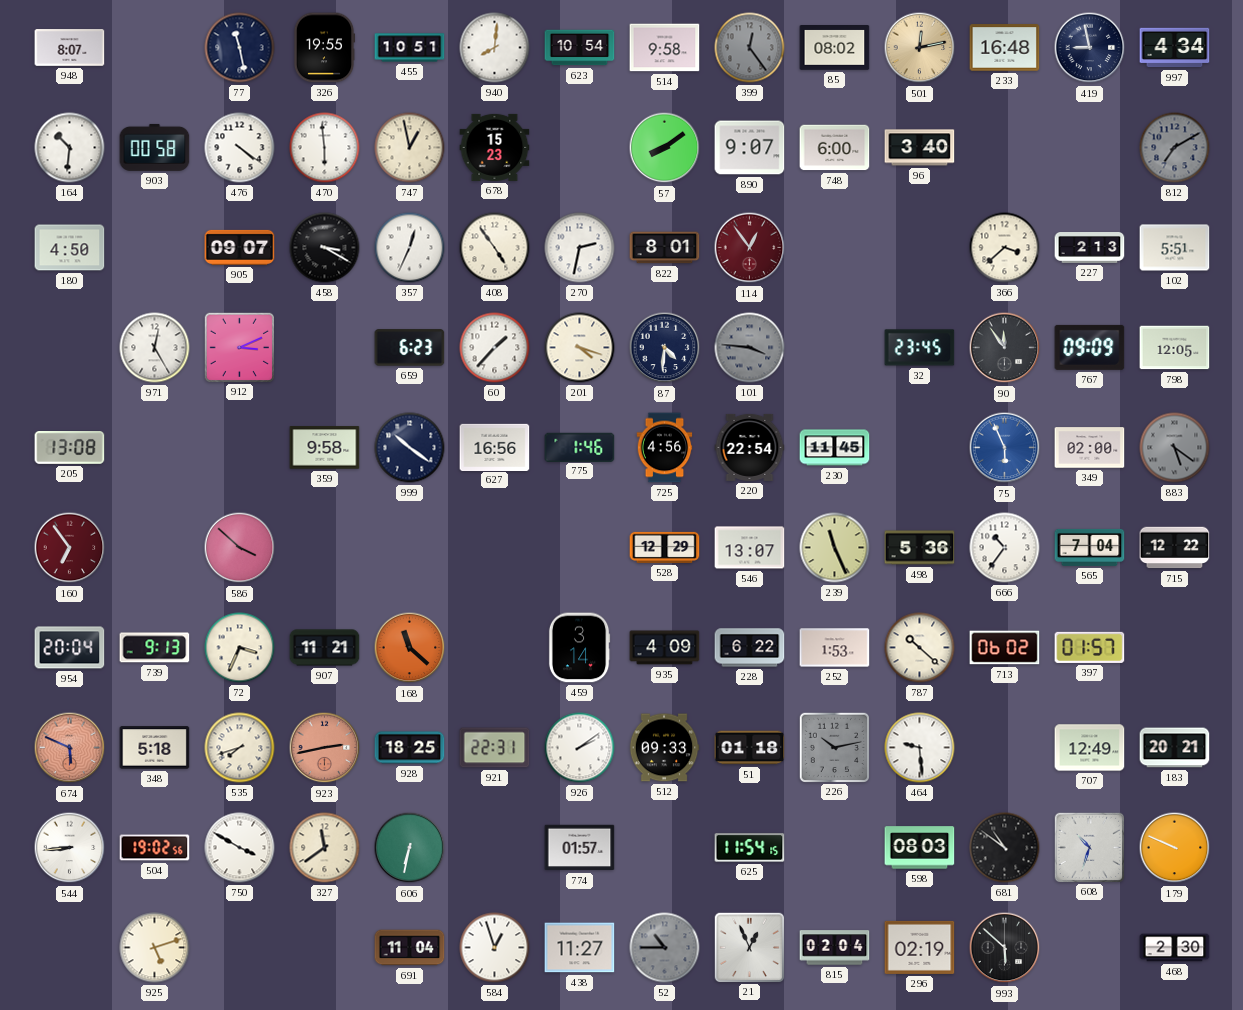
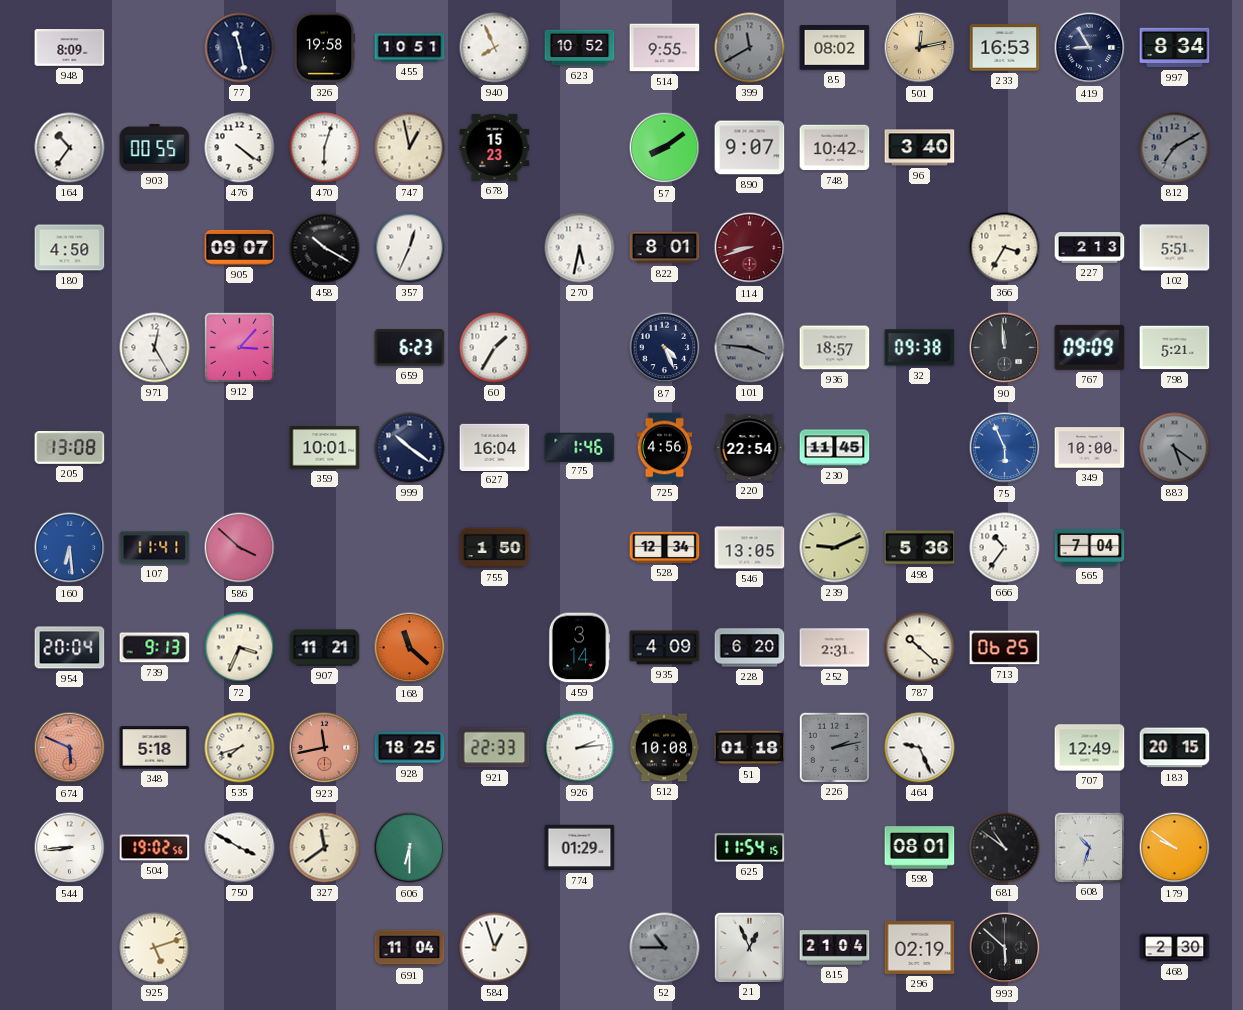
948: 8:07 -> 8:09 (70, 48)
326: 19:55 -> 19:58 (324, 48)
940: 8:01 -> 7:56 (495, 48)
623: 10:54 -> 10:52 (580, 48)
514: 9:58 -> 9:55 (665, 48)
399: 12:24 -> 11:40 (750, 48)
233: 16:48 -> 16:53 (1005, 48)
419: 8:58 -> 8:55 (1090, 48)
997: 4:34 -> 8:34 (1175, 48)
164: 10:31 -> 10:36 (70, 148)
903: 00:58 -> 00:55 (155, 147)
470: 5:59 -> 6:03 (325, 148)
748: 6:00 -> 10:42 (835, 148)
458: 3:20 -> 10:20 (325, 248)
408: 4:54 -> none (495, 248)
270: 2:32 -> 5:32 (580, 248)
114: 12:54 -> 8:42 (750, 248)
366: 3:38 -> 3:35 (1005, 248)
912: 3:11 -> 3:07 (239, 347)
60: 1:37 -> 1:35 (495, 348)
201: 4:18 -> none (580, 348)
87: 4:31 -> 4:26 (665, 348)
936: none -> 18:57 (835, 348)
32: 23:45 -> 09:38 (920, 348)
90: 11:54 -> 11:59 (1005, 348)
798: 12:05 -> 5:21 (1175, 348)
359: 9:58 -> 10:01 (325, 448)
627: 16:56 -> 16:04 (495, 447)
349: 02:00 -> 10:00 (1090, 448)
160: 6:54 -> 6:29 (70, 548)
160 dial: burgundy -> blue (70, 548)
107: none -> 11:41 (155, 548)
755: none -> 1:50 (495, 548)
528: 12:29 -> 12:34 (665, 547)
546: 13:07 -> 13:05 (750, 548)
239: 11:26 -> 9:11 (835, 548)
715: 12:22 -> none (1175, 548)
228: 6:22 -> 6:20 (750, 648)
252: 1:53 -> 2:31 (835, 648)
713: 06:02 -> 06:25 (1005, 648)
397: 01:57 -> none (1090, 647)
923: 2:43 -> 11:43 (325, 748)
921: 22:31 -> 22:33 (495, 748)
926: 2:09 -> 2:14 (580, 748)
512: 09:33 -> 10:08 (664, 748)
226: 10:13 -> 2:13 (834, 747)
464: 9:29 -> 9:26 (920, 748)
183: 20:21 -> 20:15 (1175, 748)
606: 6:32 -> 6:30 (410, 848)
774: 01:57 -> 01:29 (580, 848)
598: 08:03 -> 08:01 (920, 848)
179: 9:49 -> 9:51 (1175, 848)
438: 11:27 -> none (580, 948)
815: 02:04 -> 21:04 (835, 948)
